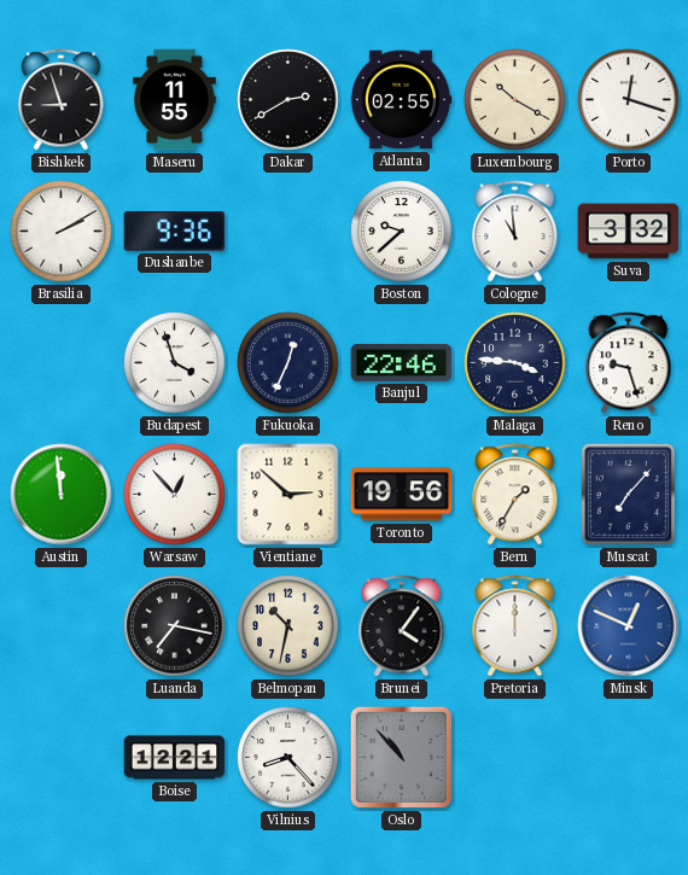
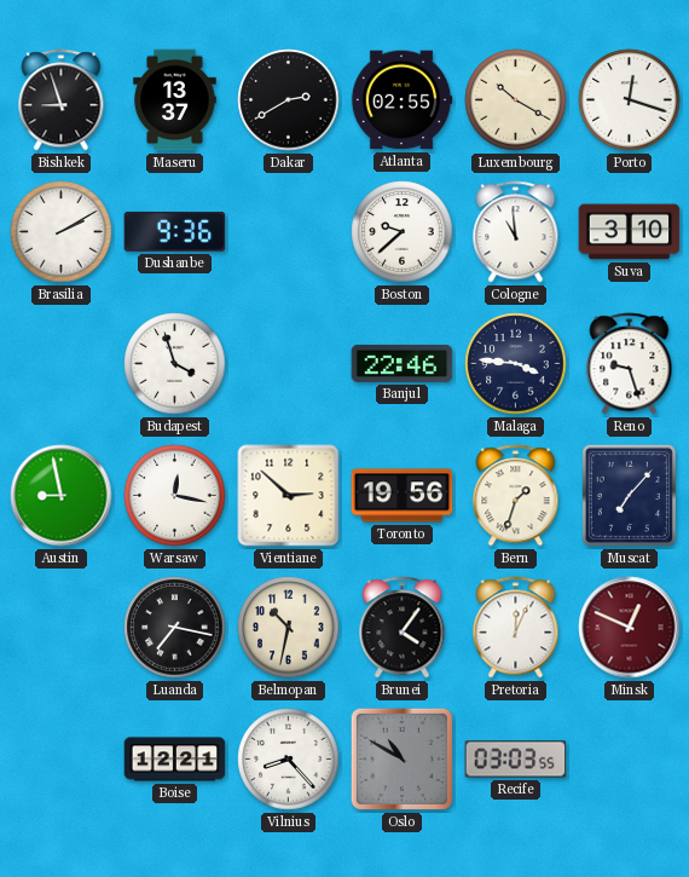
Maseru: 11:55 -> 13:37 (175, 100)
Suva: 3:32 -> 3:10 (630, 232)
Fukuoka: 12:34 -> none (288, 363)
Austin: 11:59 -> 8:58 (62, 496)
Warsaw: 12:53 -> 12:17 (175, 496)
Bern: 1:35 -> 1:33 (516, 496)
Pretoria: 12:00 -> 12:04 (516, 628)
Minsk dial: blue -> burgundy (630, 628)
Oslo: 10:53 -> 10:50 (401, 758)
Recife: none -> 03:03 (516, 760)
